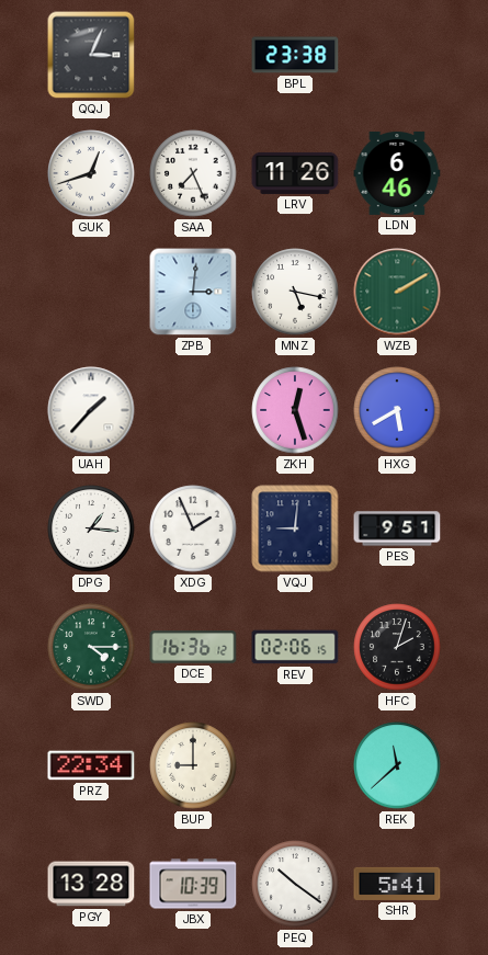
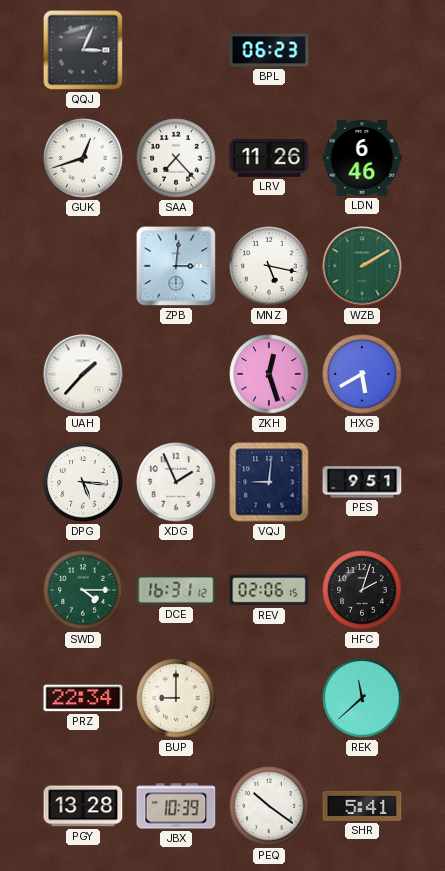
BPL: 23:38 -> 06:23 (269, 50)
SAA: 7:26 -> 7:23 (176, 158)
DPG: 1:16 -> 5:16 (83, 482)
DCE: 16:36 -> 16:31 (176, 590)
